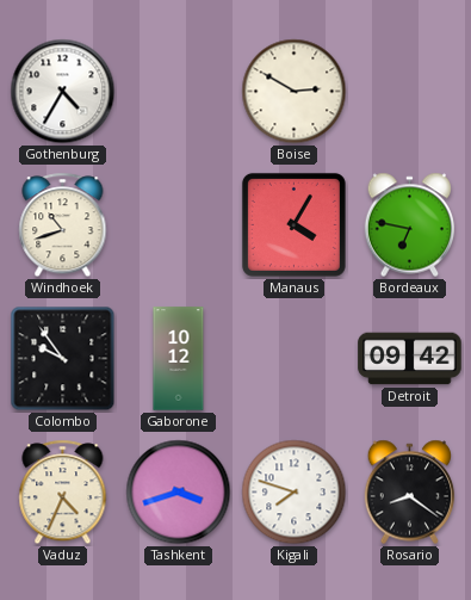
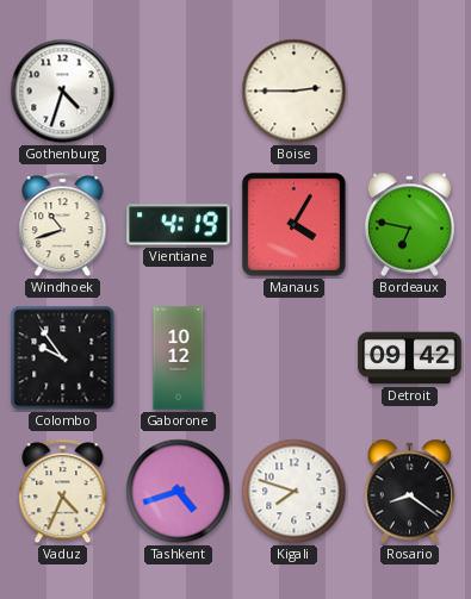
Gothenburg: 4:35 -> 4:33 (63, 92)
Boise: 2:50 -> 2:45 (295, 92)
Vientiane: none -> 4:19 (179, 225)
Tashkent: 3:42 -> 4:42 (179, 492)
